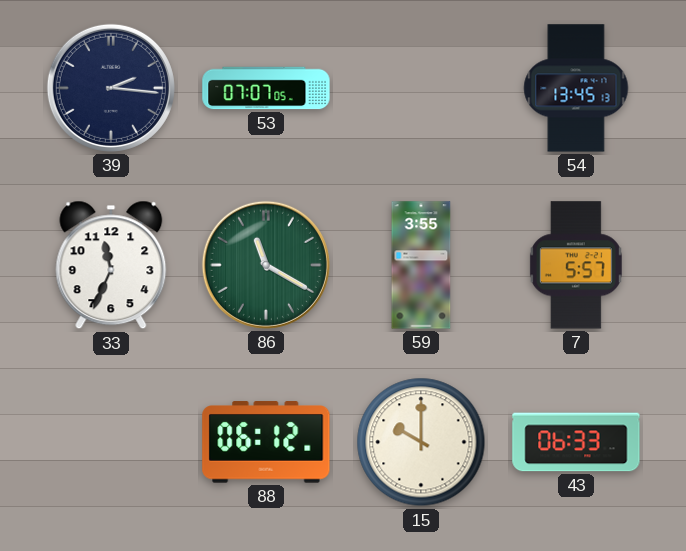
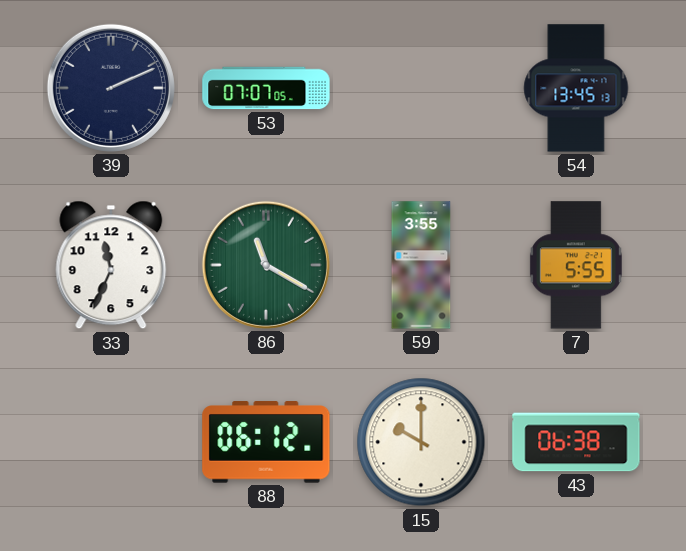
39: 2:16 -> 2:11 (111, 88)
7: 5:57 -> 5:55 (576, 265)
43: 06:33 -> 06:38 (576, 442)
